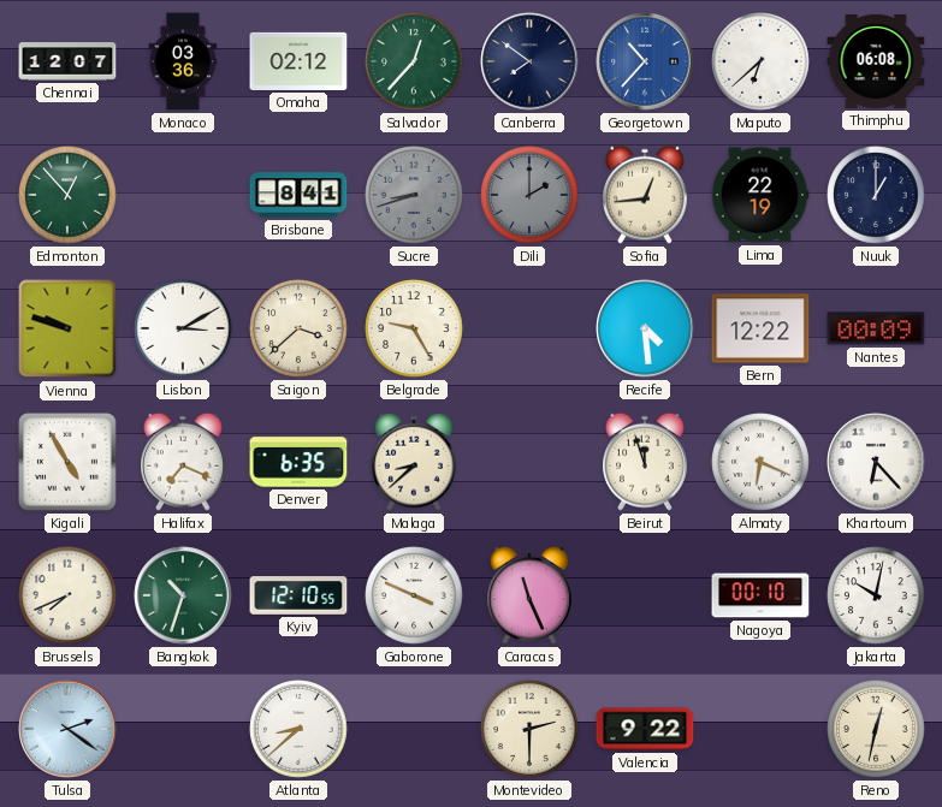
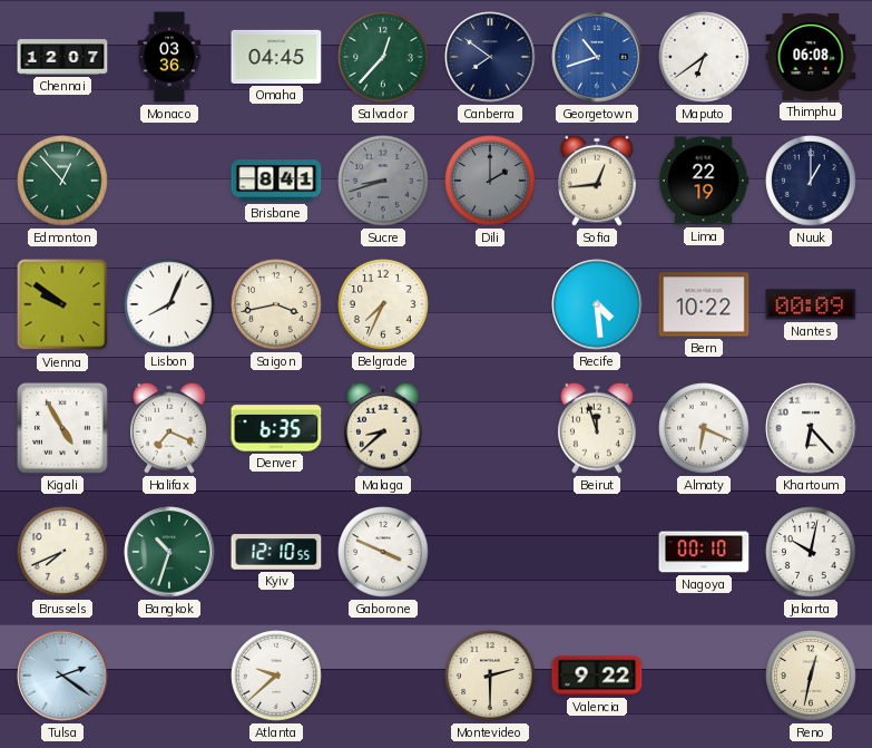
Omaha: 02:12 -> 04:45 (276, 57)
Georgetown: 10:37 -> 10:42 (597, 57)
Maputo: 6:38 -> 6:39 (704, 57)
Vienna: 9:48 -> 9:51 (62, 304)
Lisbon: 3:10 -> 8:04 (169, 304)
Saigon: 3:38 -> 3:43 (276, 304)
Belgrade: 9:25 -> 7:34 (383, 304)
Bern: 12:22 -> 10:22 (704, 304)
Caracas: 11:26 -> none (531, 595)
Atlanta: 8:38 -> 9:38 (276, 676)
